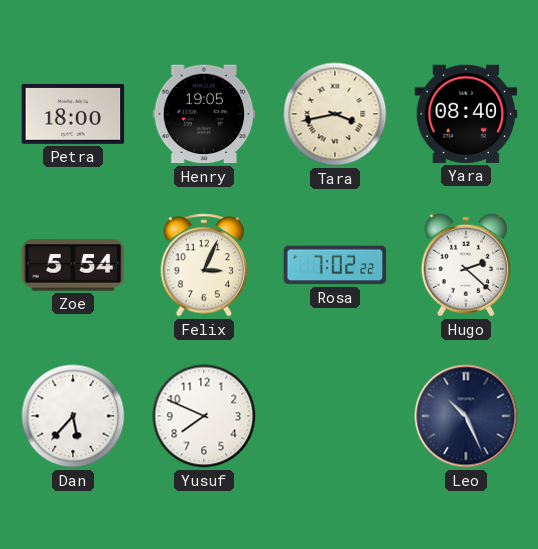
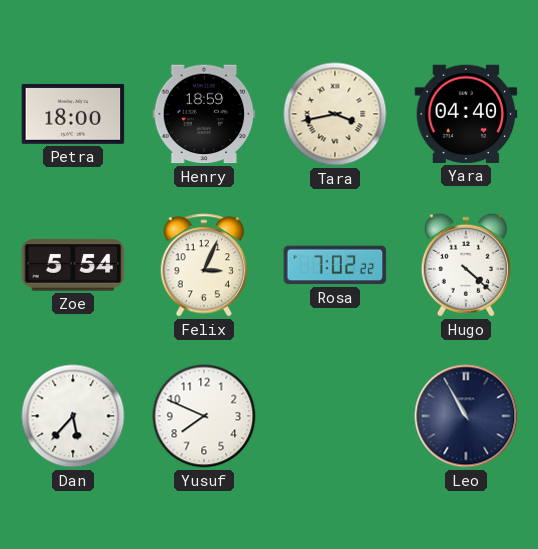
Henry: 19:05 -> 18:59 (204, 114)
Yara: 08:40 -> 04:40 (466, 114)
Hugo: 2:22 -> 4:22 (466, 265)
Leo: 10:26 -> 10:55 (466, 416)
